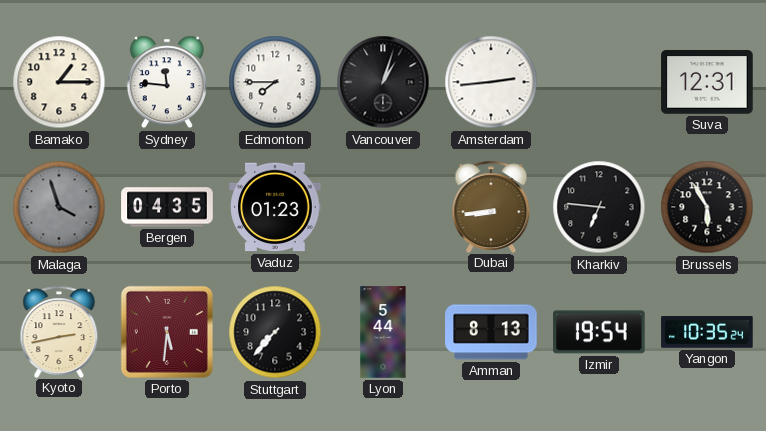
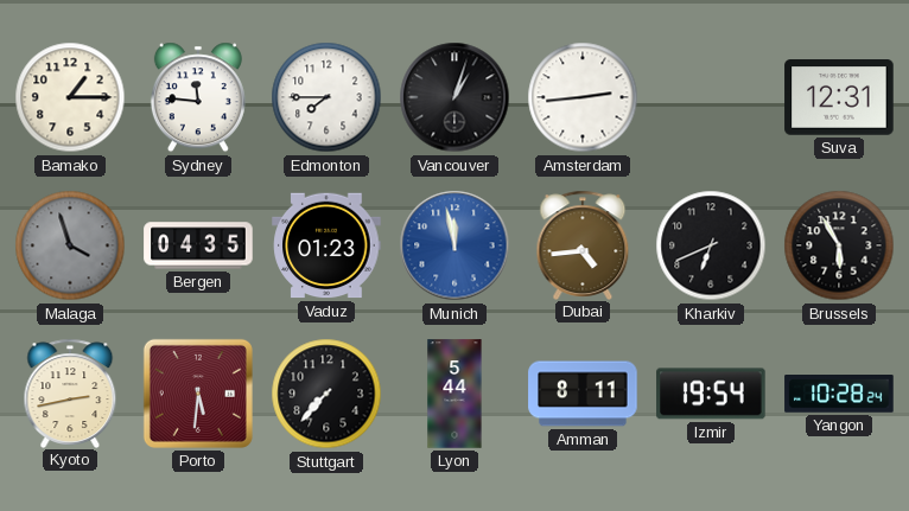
Munich: none -> 11:58 (454, 245)
Dubai: 8:44 -> 4:44 (583, 244)
Kharkiv: 6:46 -> 6:41 (711, 245)
Amman: 8:13 -> 8:11 (583, 394)
Yangon: 10:35 -> 10:28 (839, 395)
